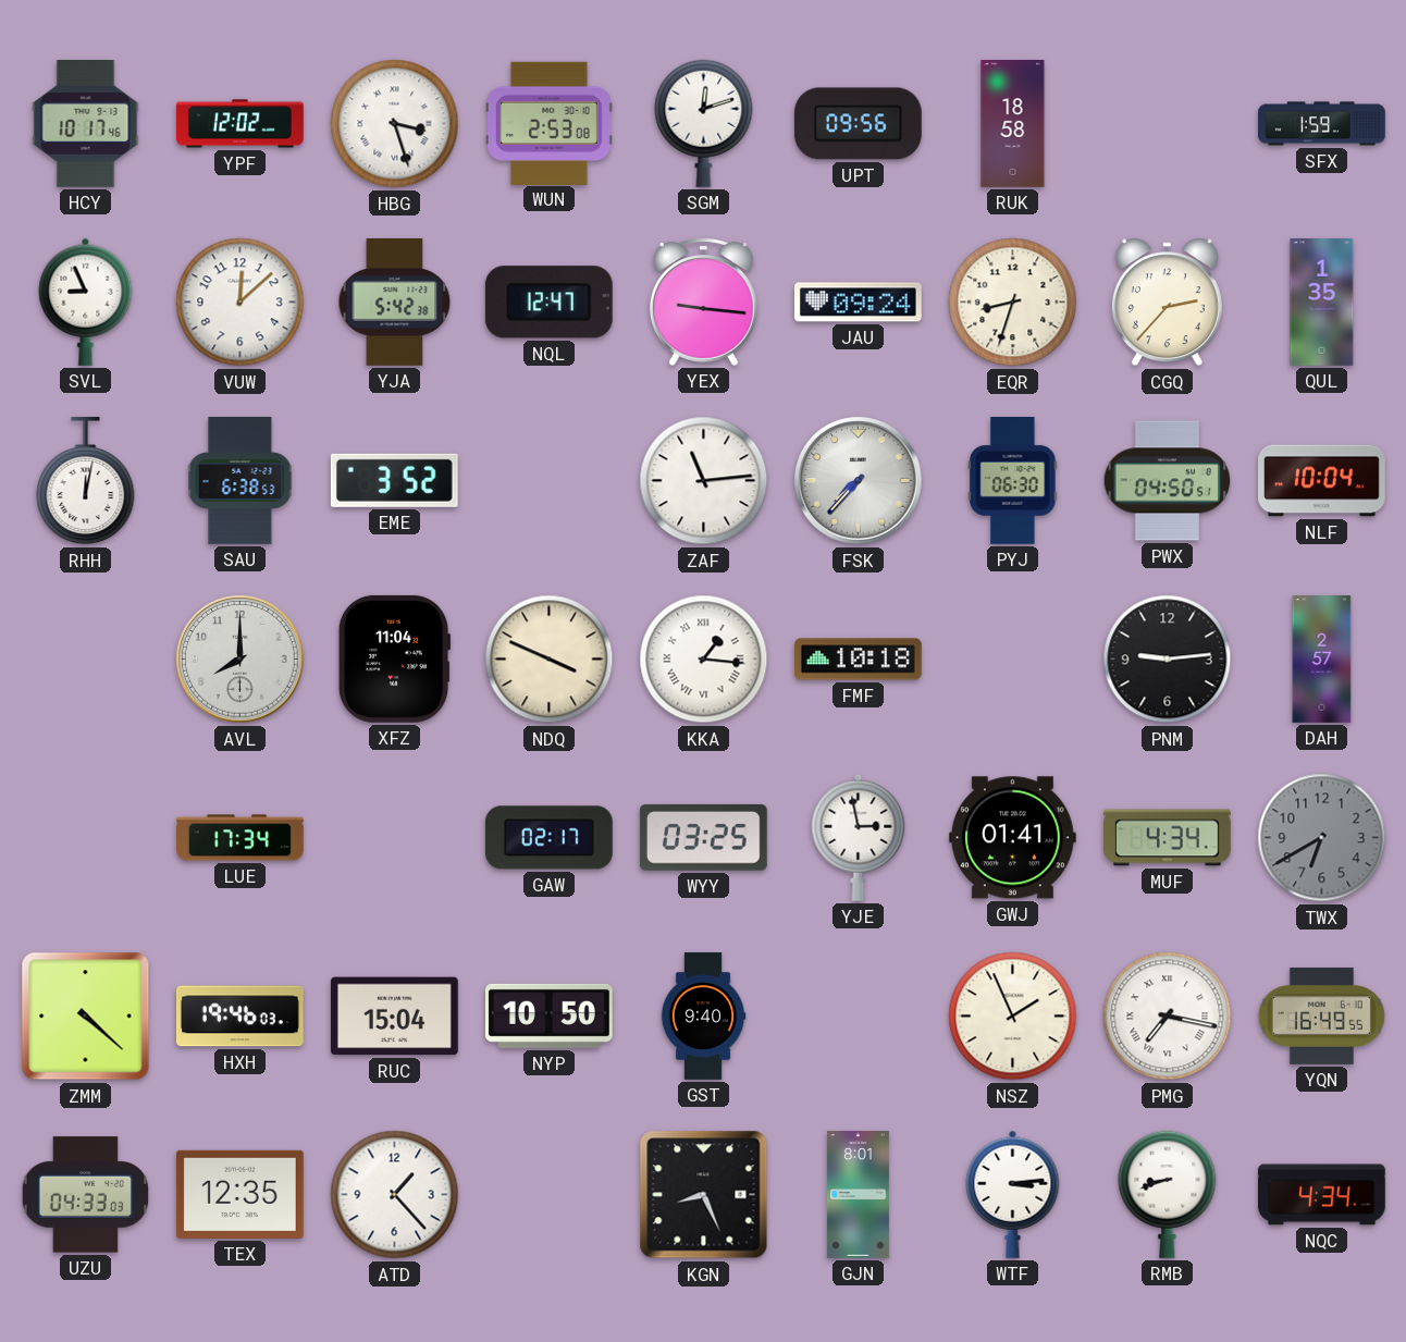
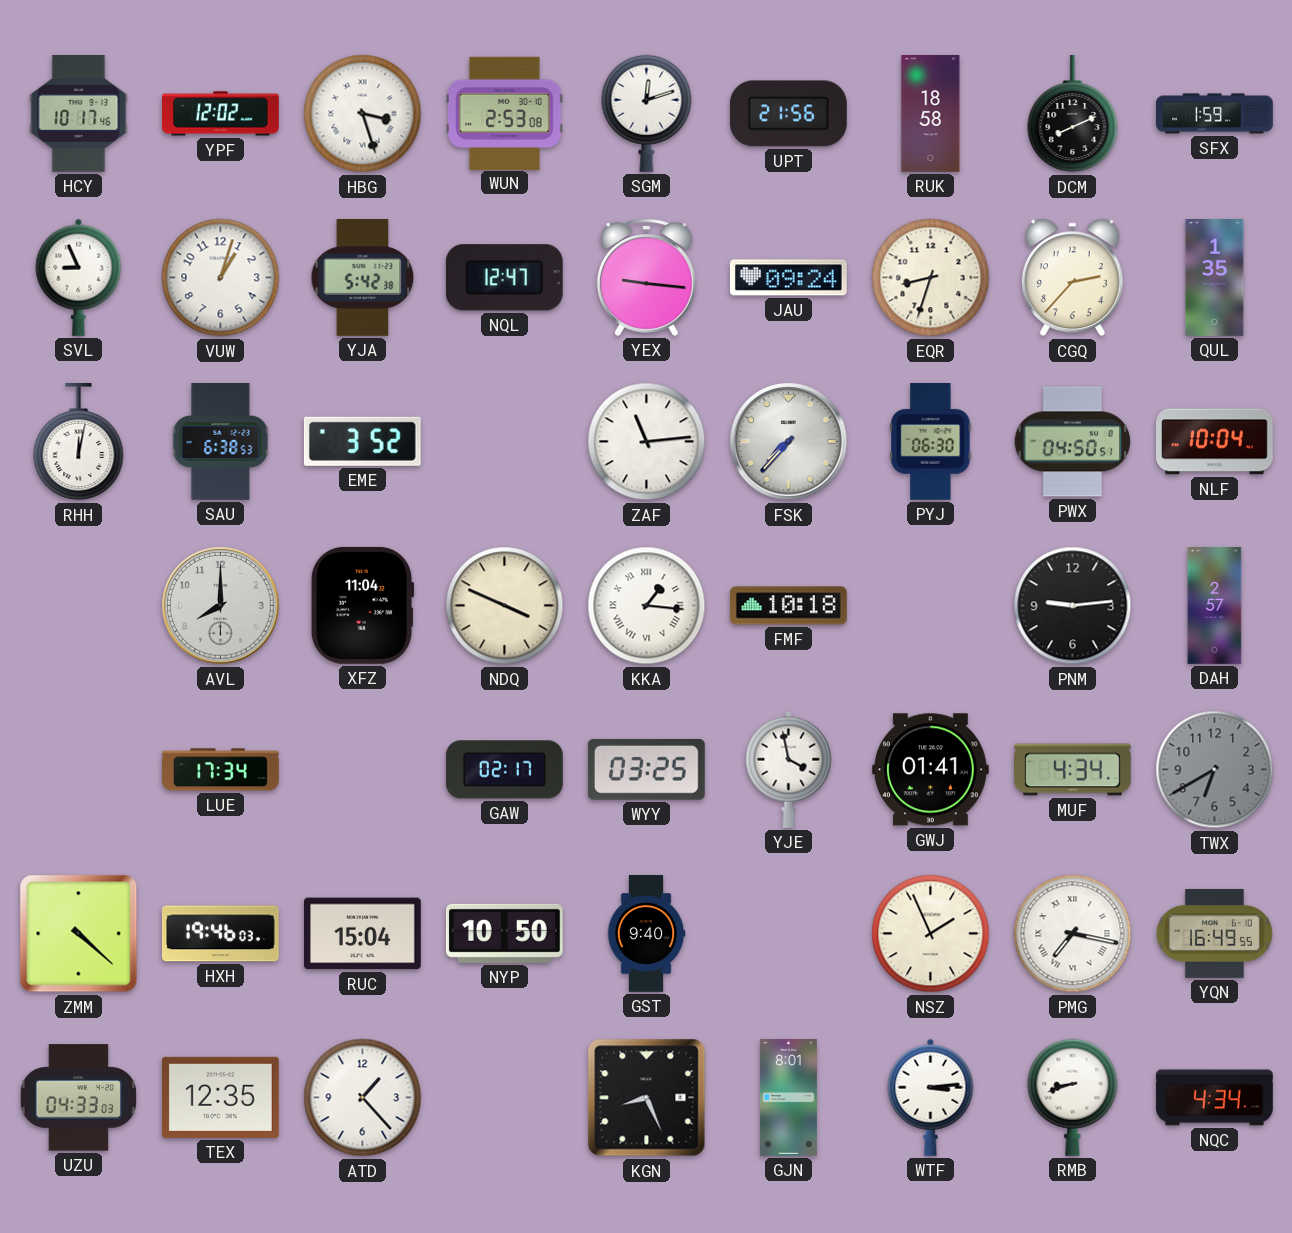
UPT: 09:56 -> 21:56 (788, 114)
DCM: none -> 8:11 (1073, 115)
VUW: 12:08 -> 1:03 (221, 278)
YJE: 2:58 -> 3:58 (789, 769)
